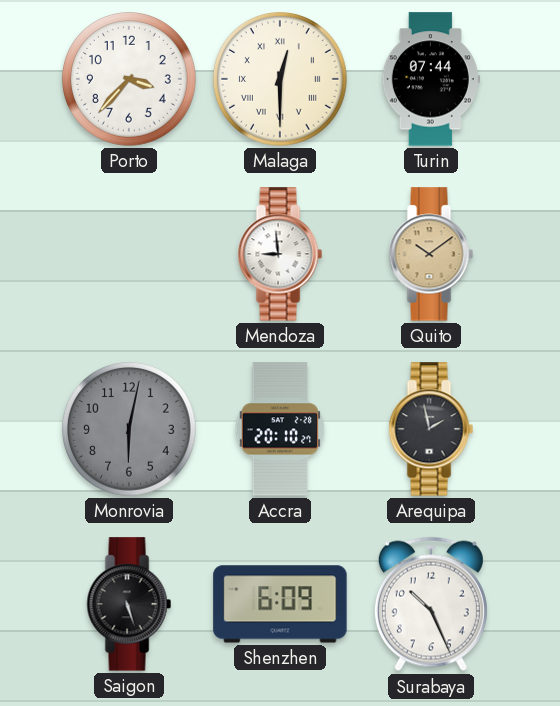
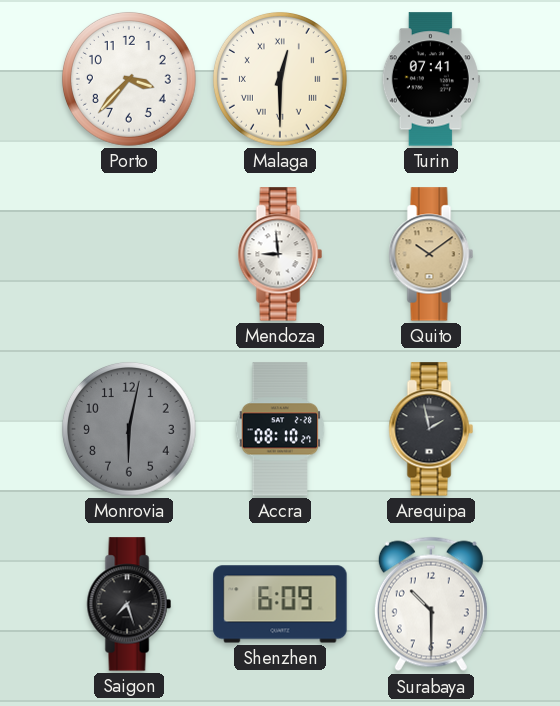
Turin: 07:44 -> 07:41 (431, 79)
Accra: 20:10 -> 08:10 (280, 429)
Saigon: 5:27 -> 7:27 (129, 604)
Surabaya: 10:26 -> 10:30 (431, 604)
